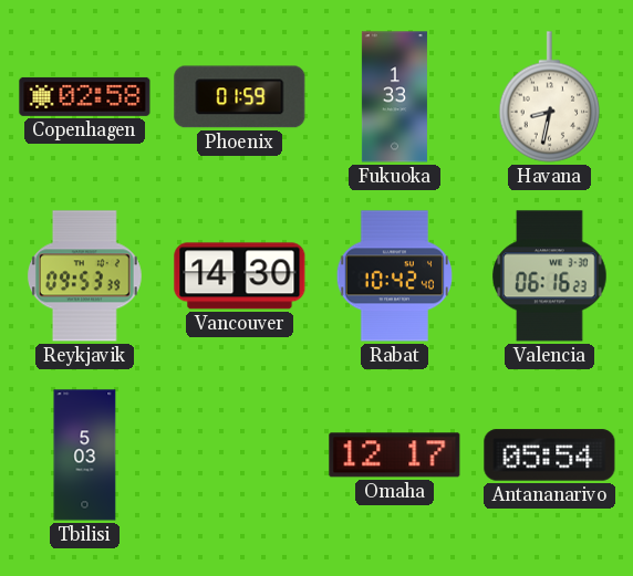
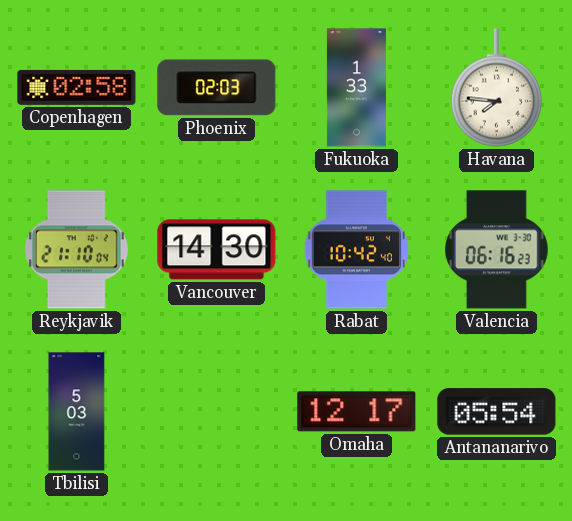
Phoenix: 01:59 -> 02:03 (217, 88)
Havana: 8:32 -> 7:46 (497, 88)
Reykjavik: 09:53 -> 21:10 (76, 250)
